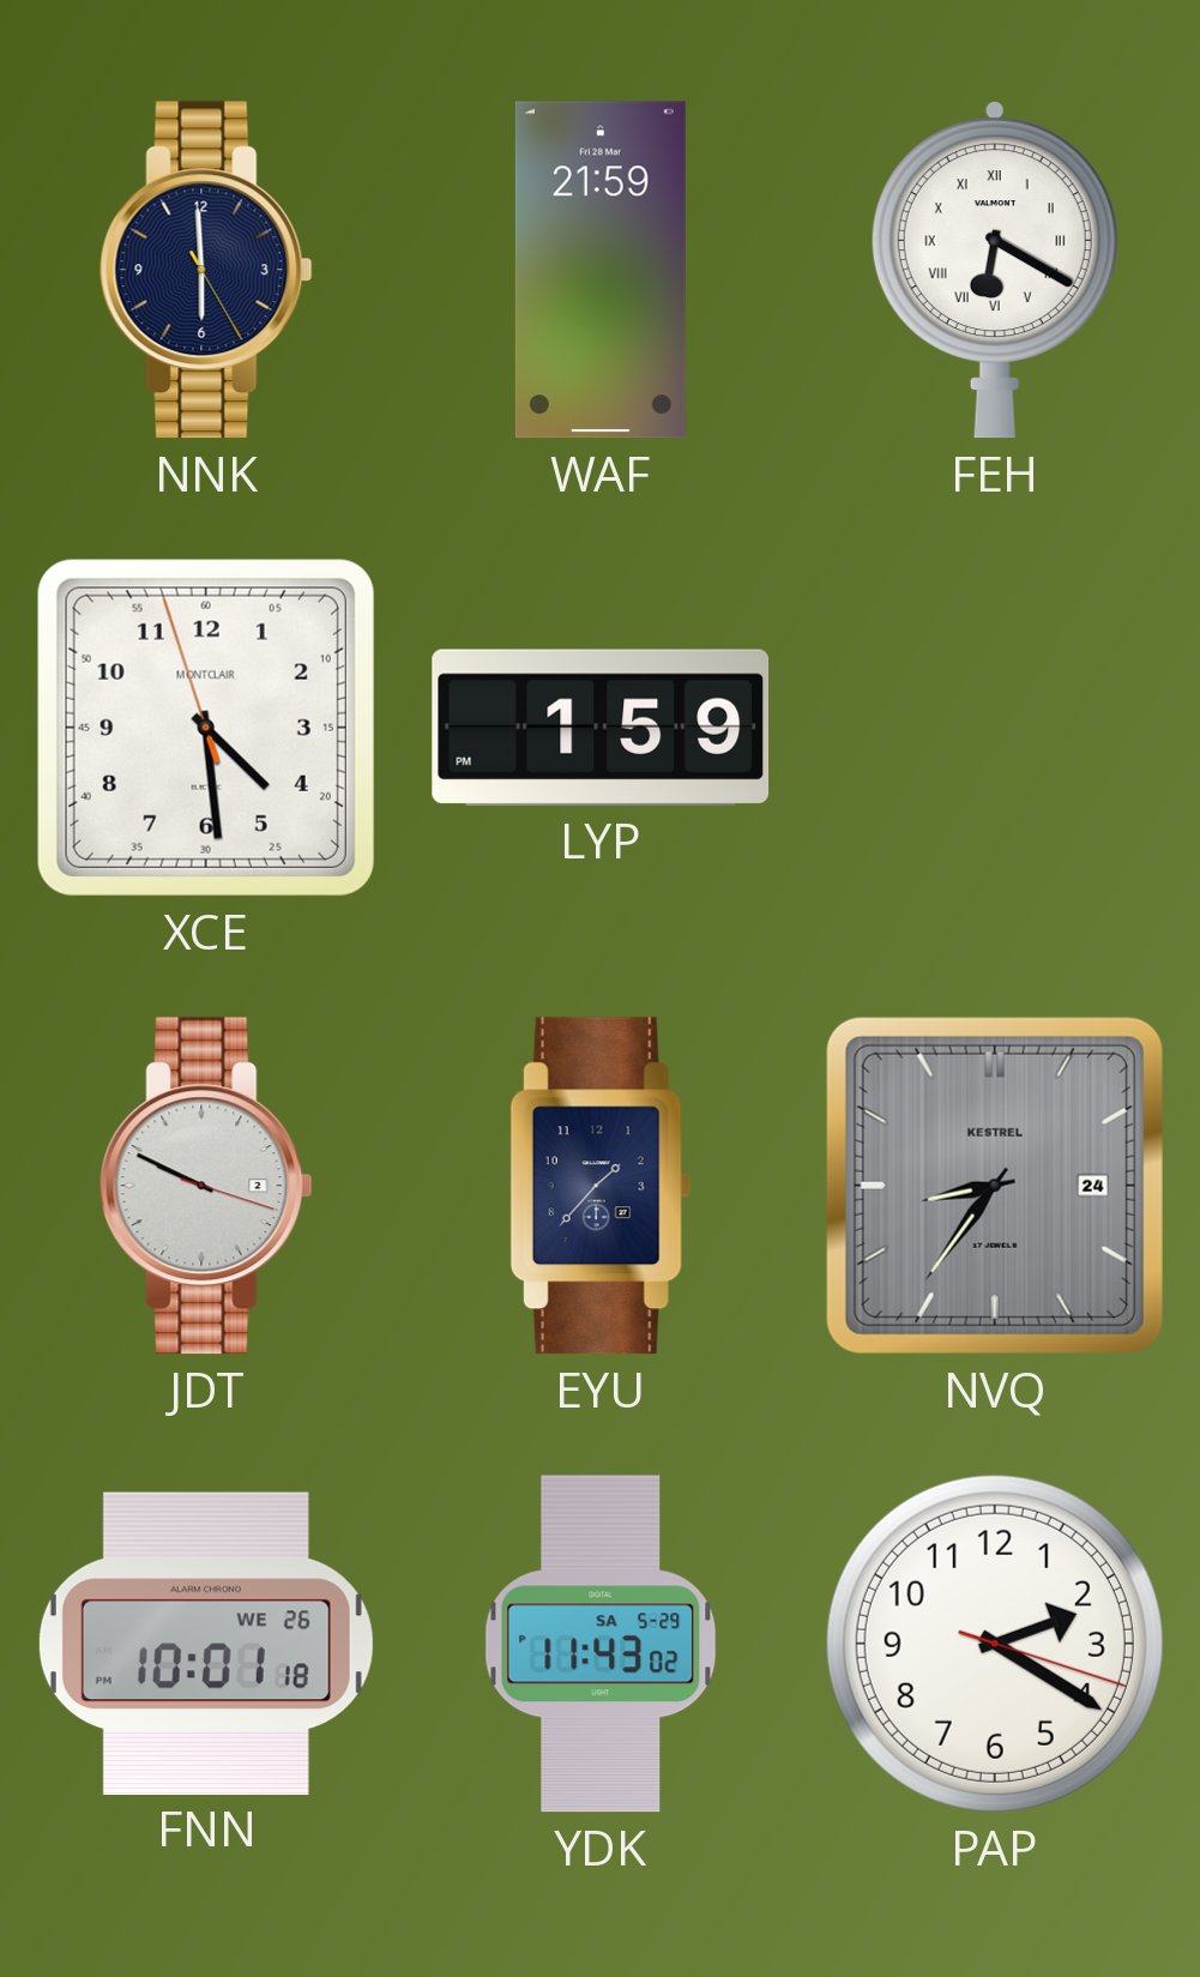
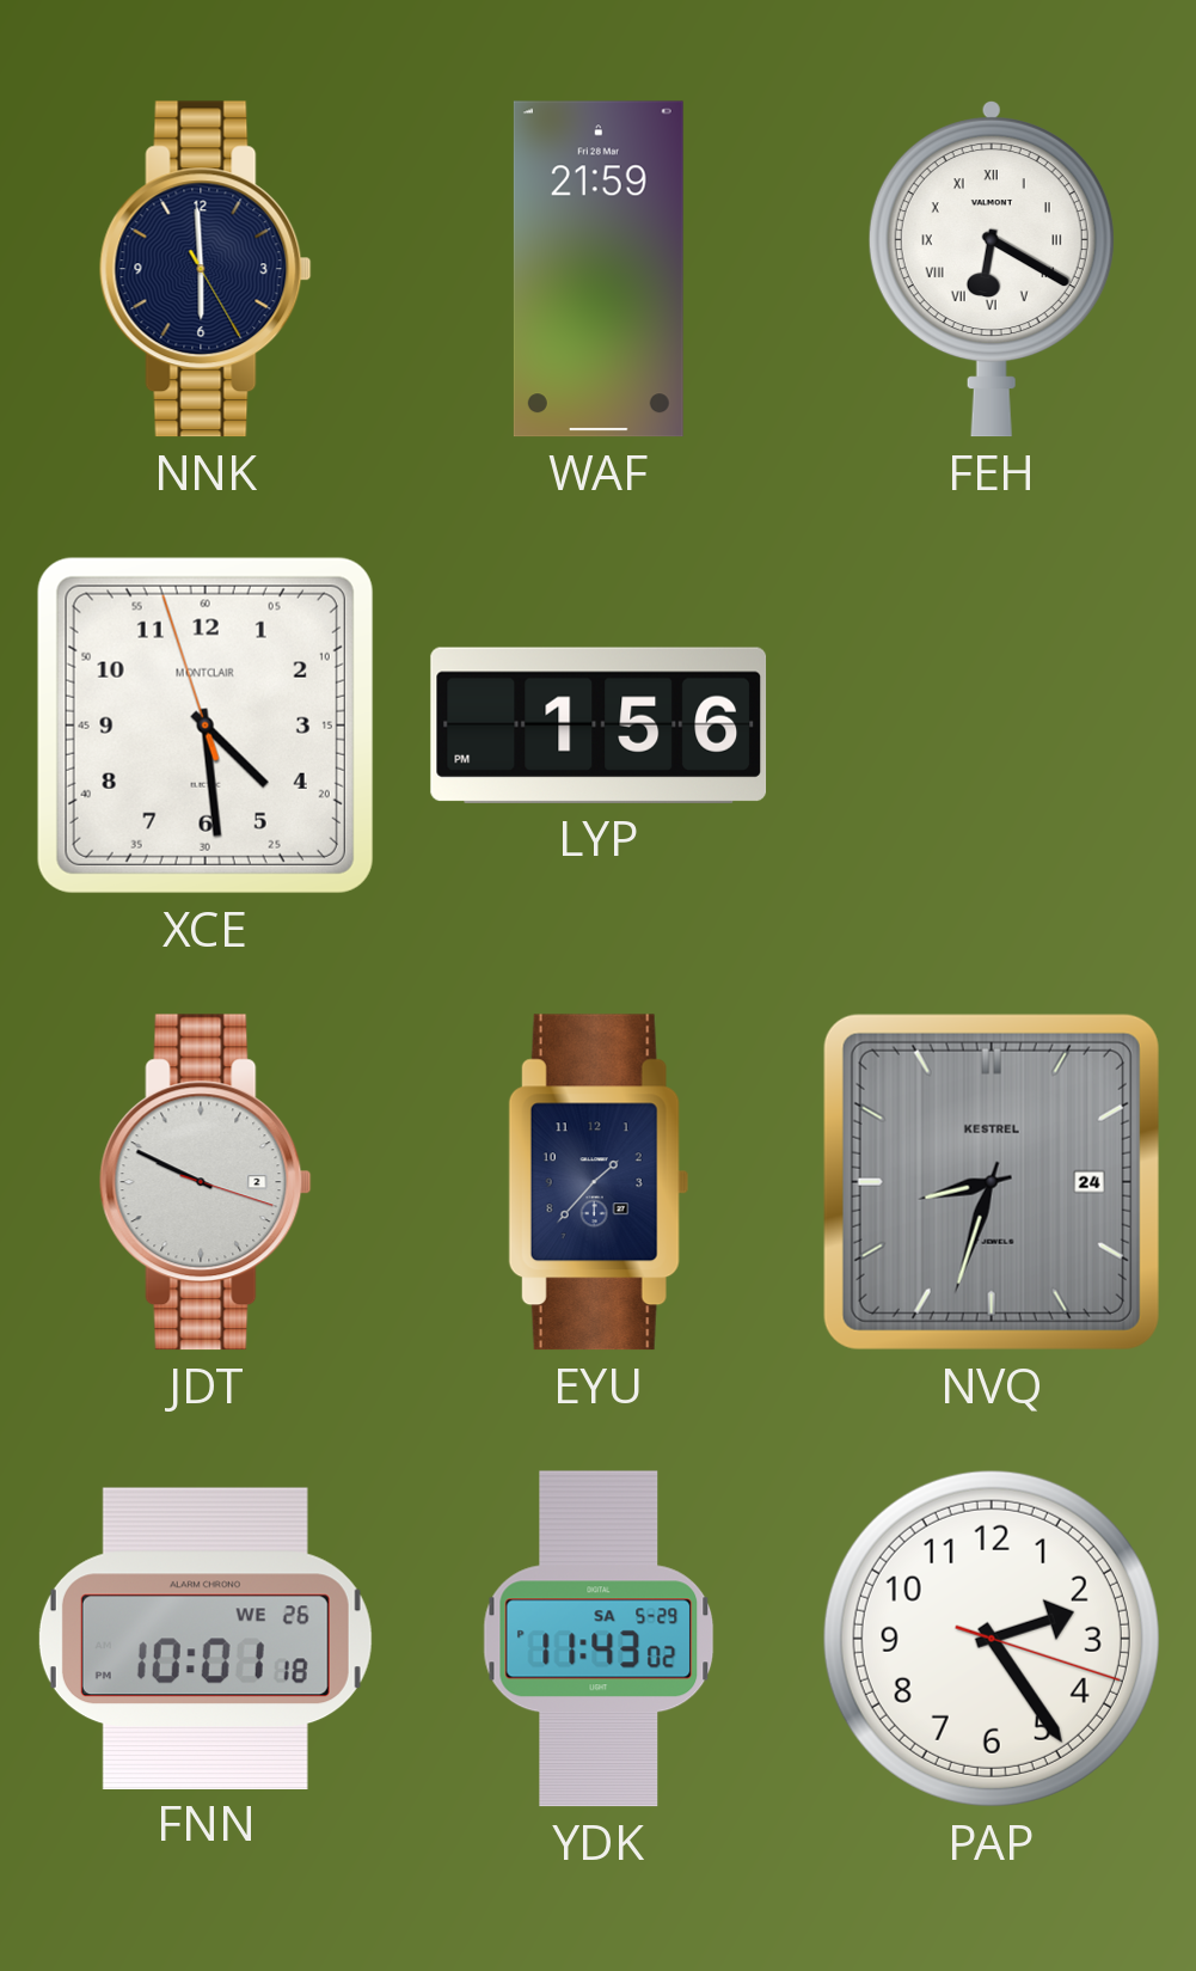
LYP: 1:59 -> 1:56 (599, 726)
NVQ: 8:36 -> 8:33 (992, 1182)
PAP: 2:20 -> 2:24 (992, 1639)
